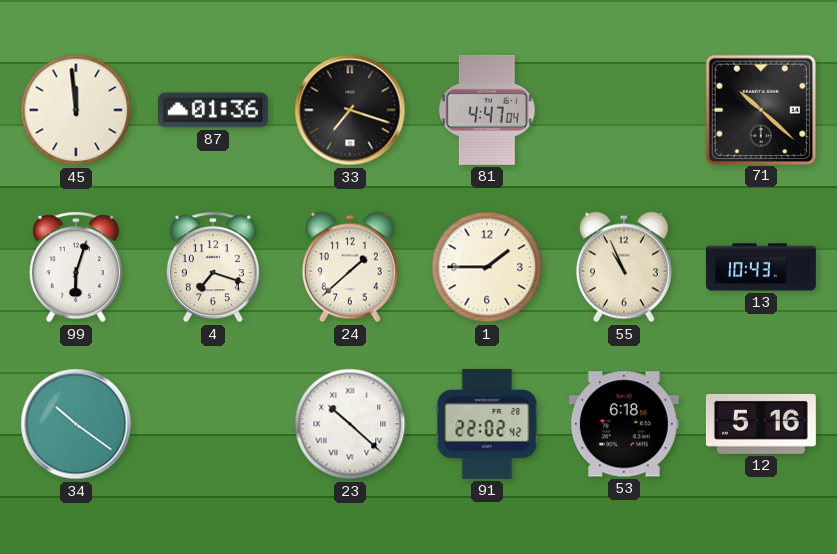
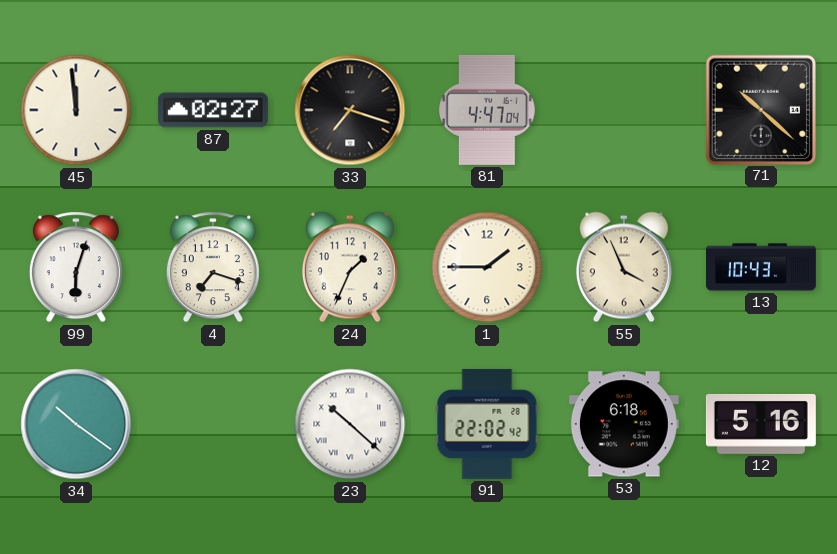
87: 01:36 -> 02:27 (213, 110)
24: 1:38 -> 1:34 (350, 267)
55: 10:56 -> 3:56 (624, 267)
